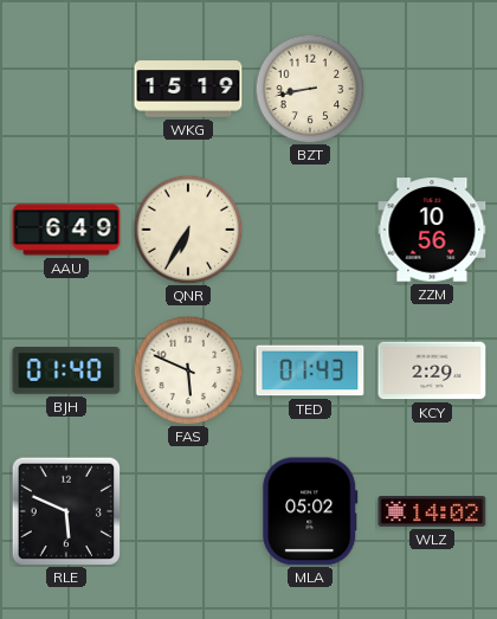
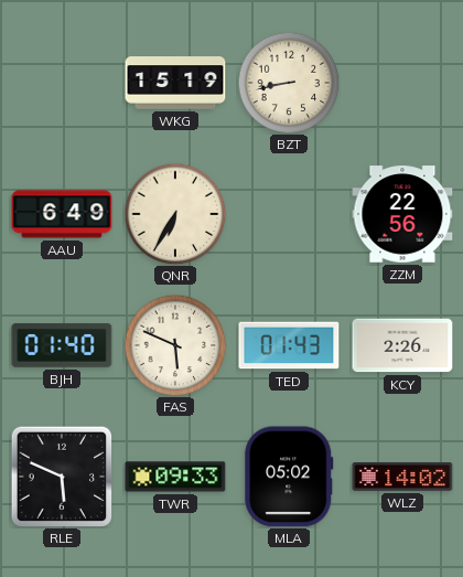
ZZM: 10:56 -> 22:56 (402, 214)
KCY: 2:29 -> 2:26 (402, 345)
TWR: none -> 09:33 (175, 477)
